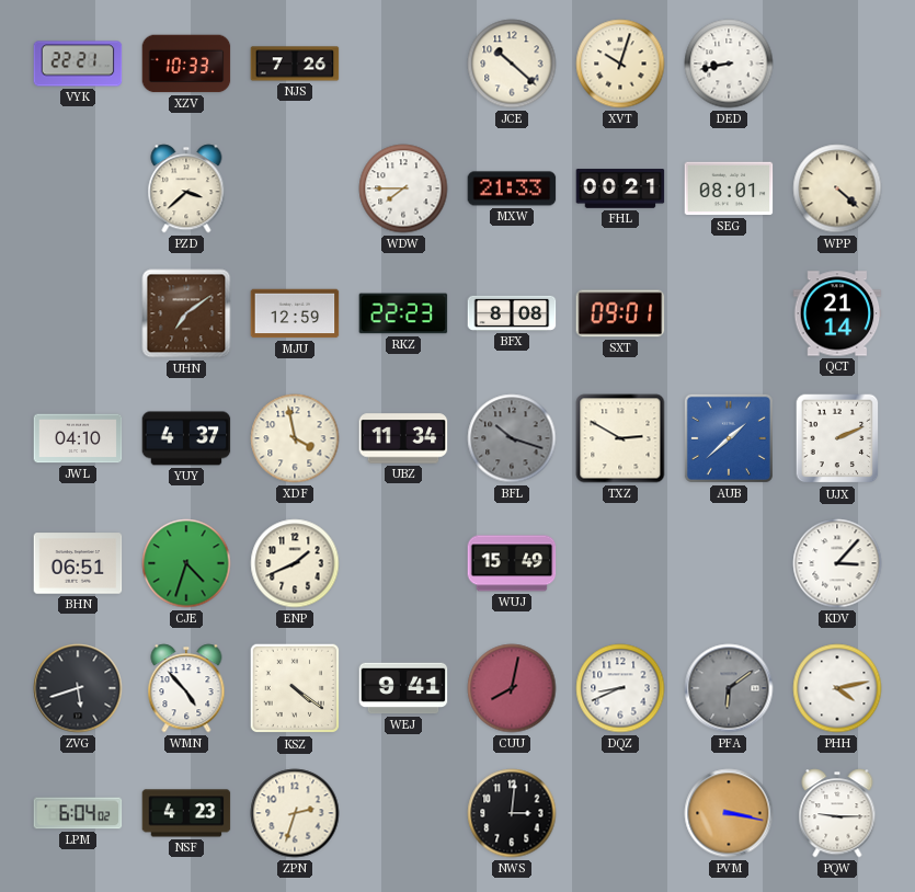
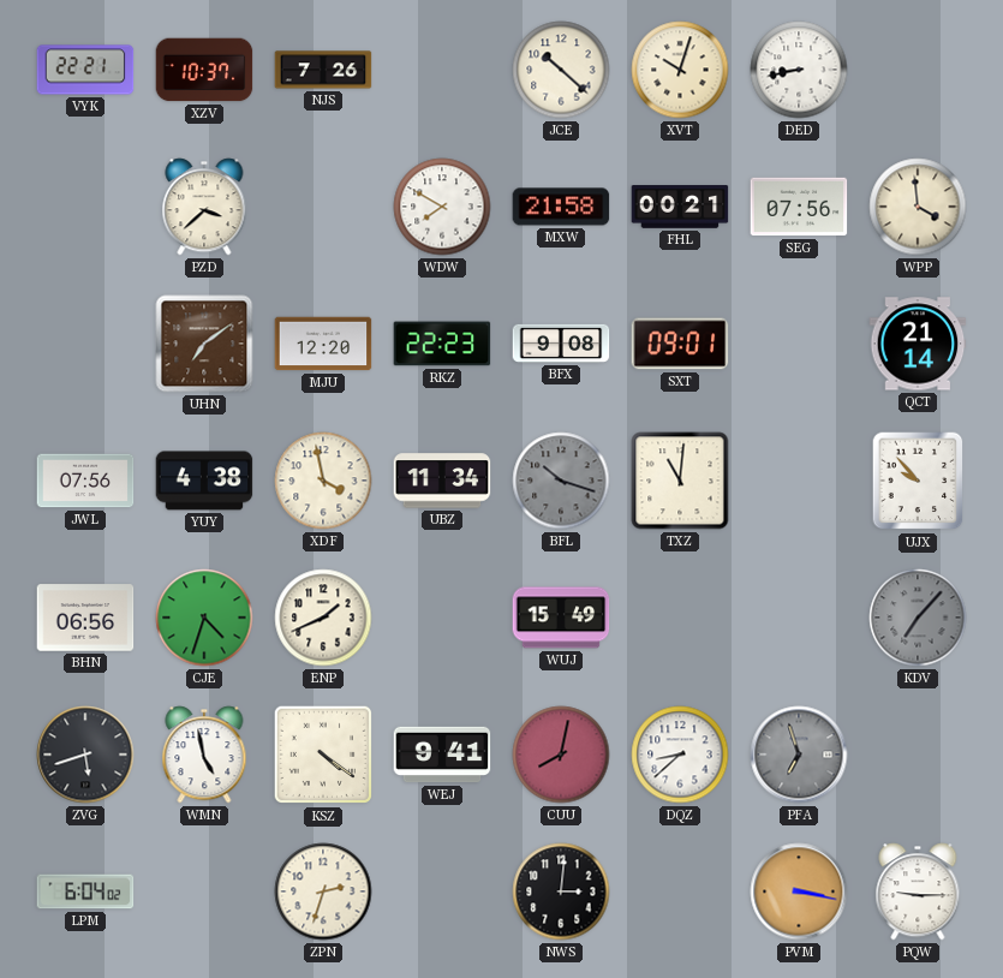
XZV: 10:33 -> 10:37 (204, 70)
WDW: 7:45 -> 7:50 (442, 207)
MXW: 21:33 -> 21:58 (561, 207)
SEG: 08:01 -> 07:56 (799, 207)
WPP: 4:22 -> 3:59 (918, 207)
MJU: 12:59 -> 12:20 (323, 344)
BFX: 8:08 -> 9:08 (561, 344)
JWL: 04:10 -> 07:56 (85, 481)
YUY: 4:37 -> 4:38 (204, 481)
TXZ: 2:50 -> 11:01 (680, 481)
AUB: 1:38 -> none (729, 438)
UJX: 2:11 -> 9:53 (918, 481)
BHN: 06:51 -> 06:56 (85, 618)
KDV: 3:07 -> 7:07 (918, 618)
KDV dial: white -> grey (918, 618)
WMN: 4:53 -> 4:58 (204, 755)
DQZ: 8:41 -> 8:38 (680, 755)
PFA: 6:09 -> 6:57 (799, 755)
PHH: 4:13 -> none (837, 688)
NSF: 4:23 -> none (186, 813)
